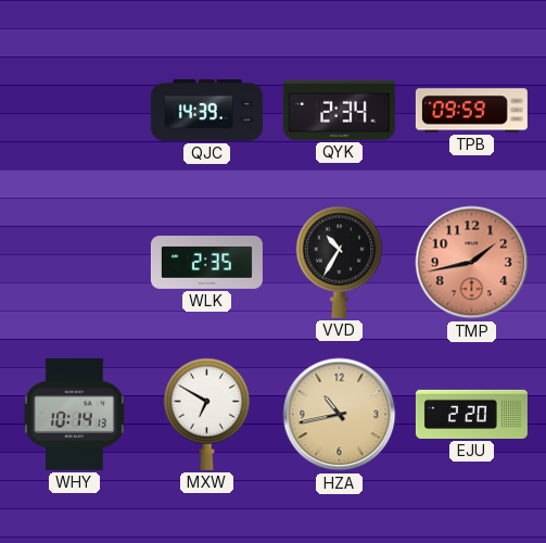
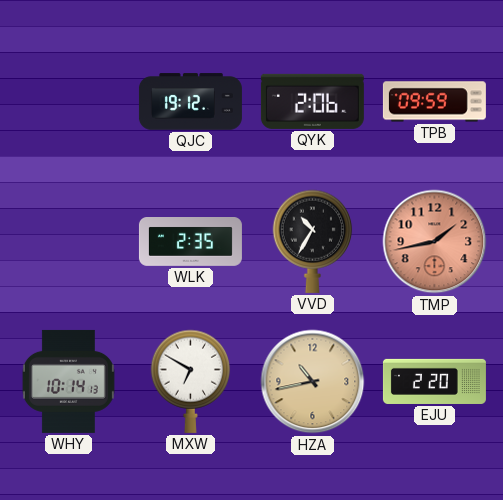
QJC: 14:39 -> 19:12 (190, 102)
QYK: 2:34 -> 2:06 (312, 101)
